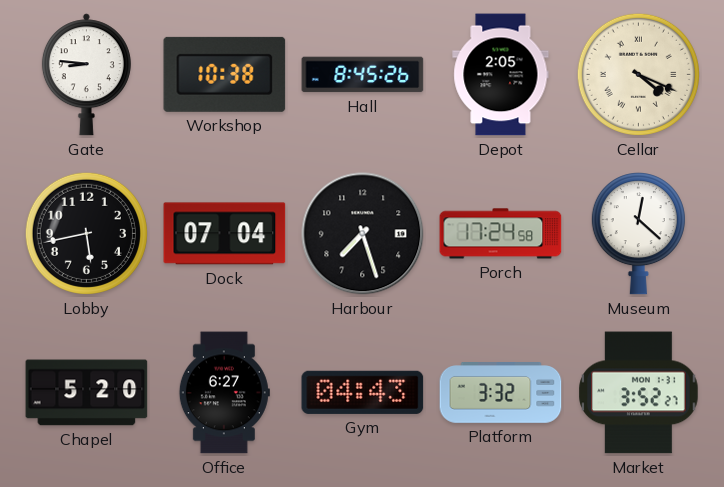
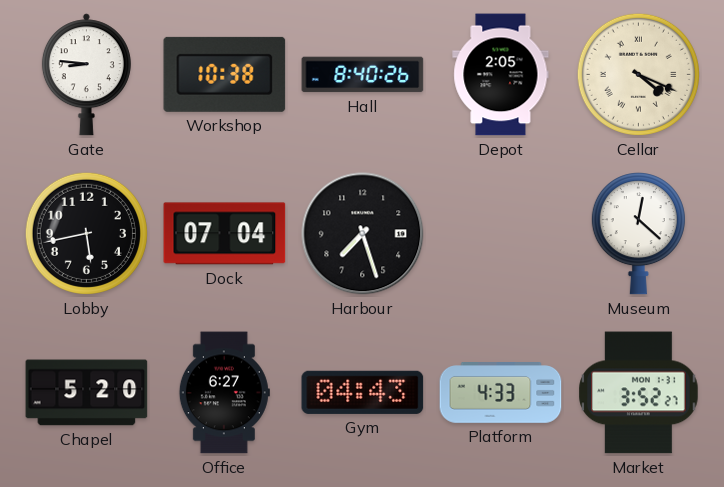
Hall: 8:45 -> 8:40 (363, 75)
Porch: 17:24 -> none (501, 234)
Platform: 3:32 -> 4:33 (501, 393)
